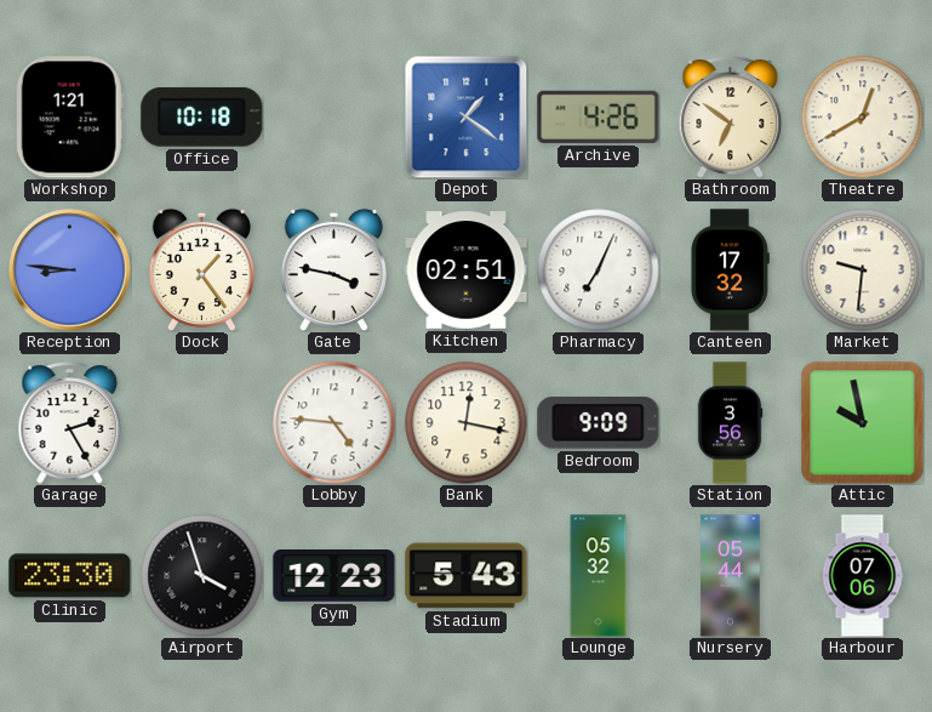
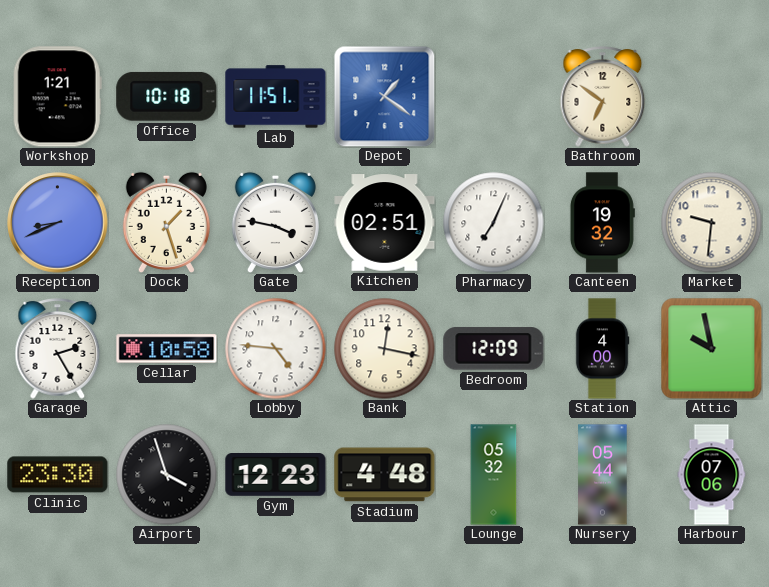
Lab: none -> 11:51 (276, 97)
Archive: 4:26 -> none (599, 116)
Theatre: 12:40 -> none (863, 118)
Reception: 8:46 -> 8:41 (58, 223)
Dock: 1:24 -> 1:27 (166, 222)
Canteen: 17:32 -> 19:32 (602, 223)
Cellar: none -> 10:58 (167, 349)
Bedroom: 9:09 -> 12:09 (494, 349)
Station: 3:56 -> 4:00 (602, 349)
Stadium: 5:43 -> 4:48 (385, 475)
